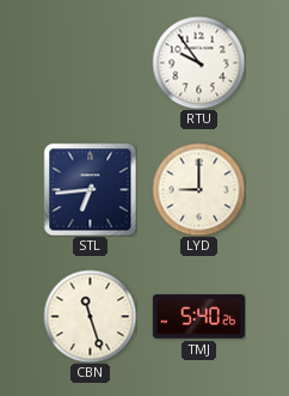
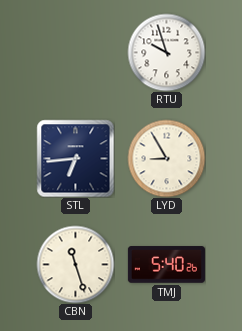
RTU: 9:54 -> 9:57 (166, 52)
LYD: 9:00 -> 8:55 (166, 158)
